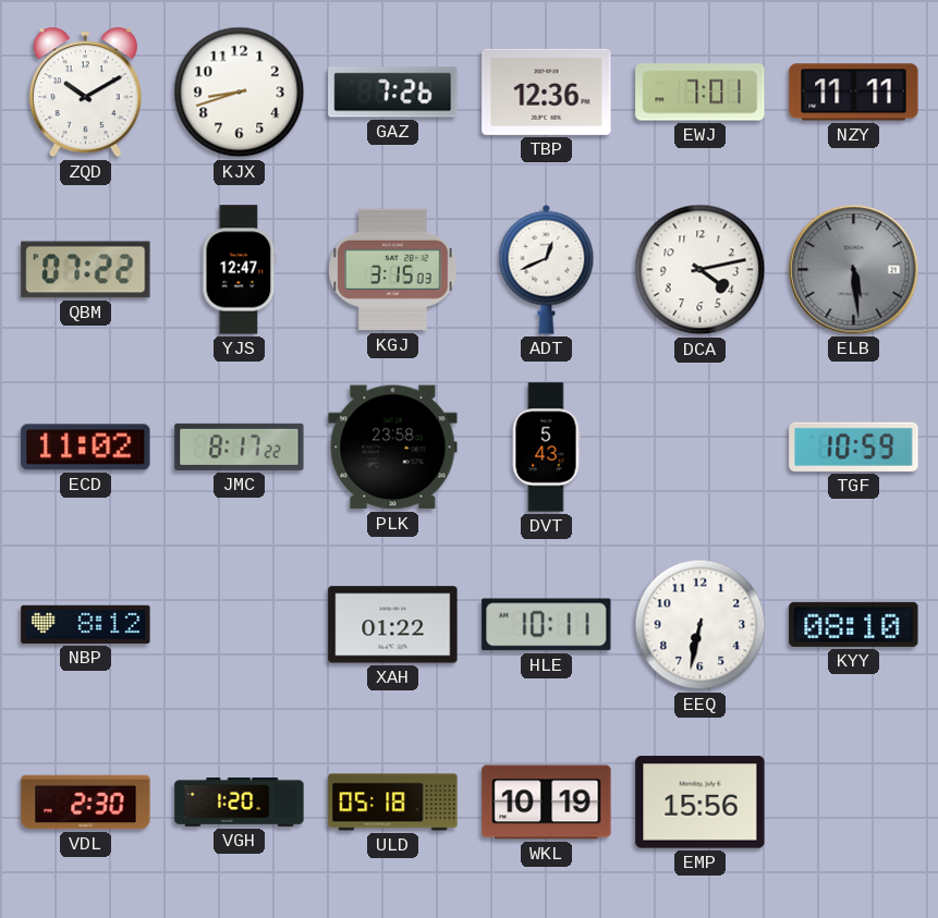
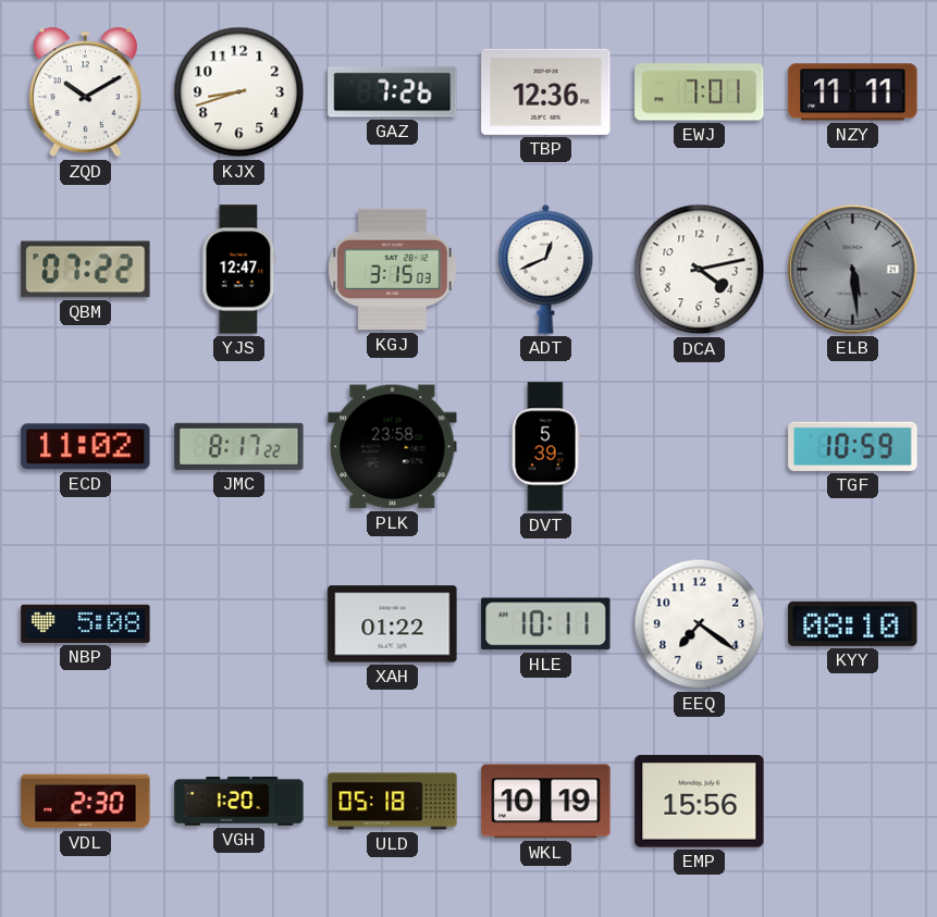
DVT: 5:43 -> 5:39 (545, 447)
NBP: 8:12 -> 5:08 (86, 623)
EEQ: 6:32 -> 7:21 (700, 624)
